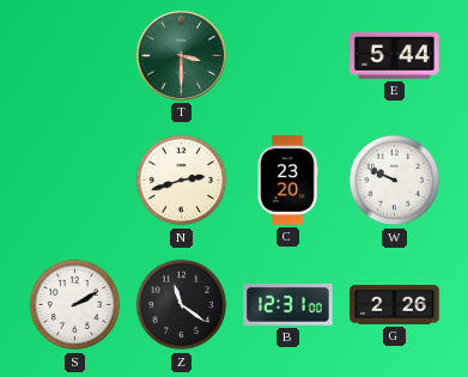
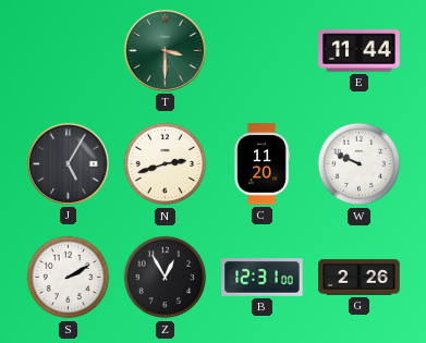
E: 5:44 -> 11:44 (360, 50)
J: none -> 5:05 (68, 163)
C: 23:20 -> 11:20 (261, 164)
Z: 11:21 -> 12:55 (166, 278)
